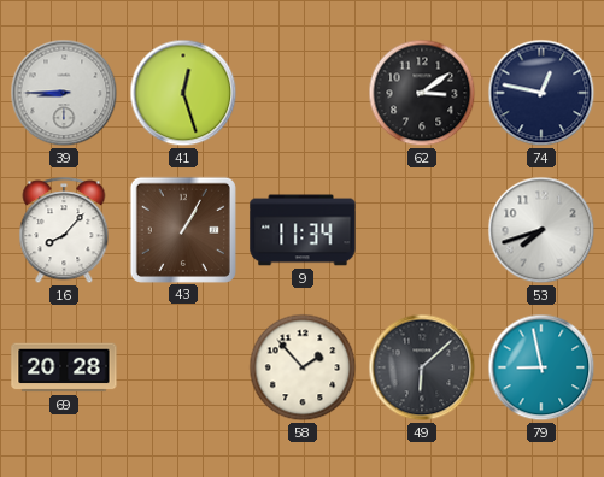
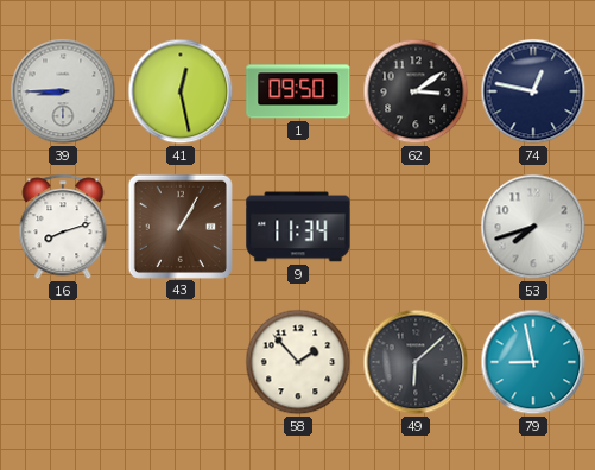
41: 12:27 -> 12:28 (181, 91)
1: none -> 09:50 (298, 91)
16: 8:07 -> 8:12 (63, 228)
69: 20:28 -> none (64, 367)
